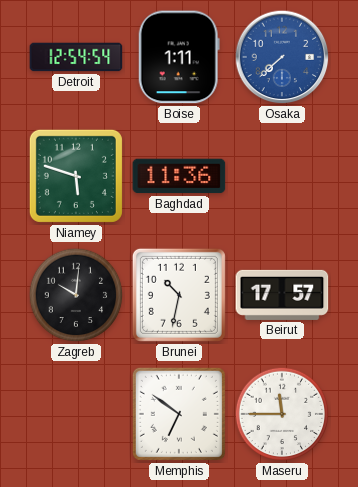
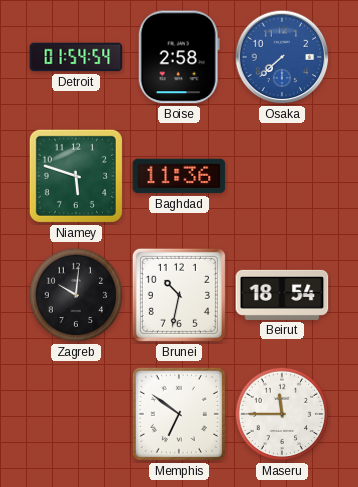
Detroit: 12:54 -> 01:54 (76, 57)
Boise: 1:11 -> 2:58 (179, 57)
Beirut: 17:57 -> 18:54 (282, 295)
